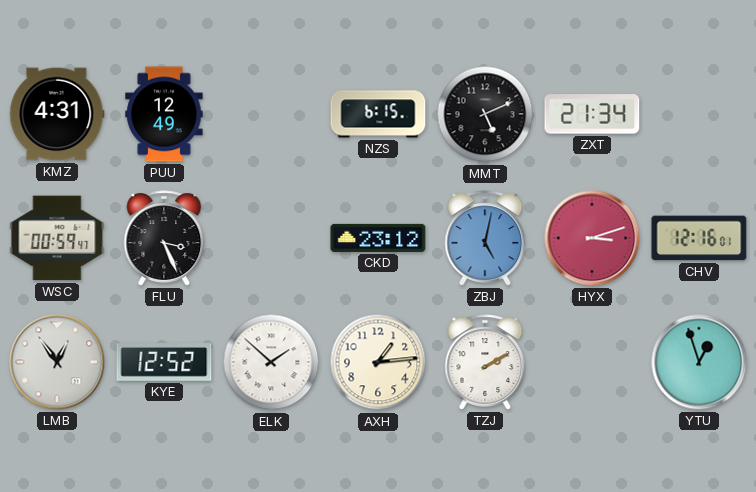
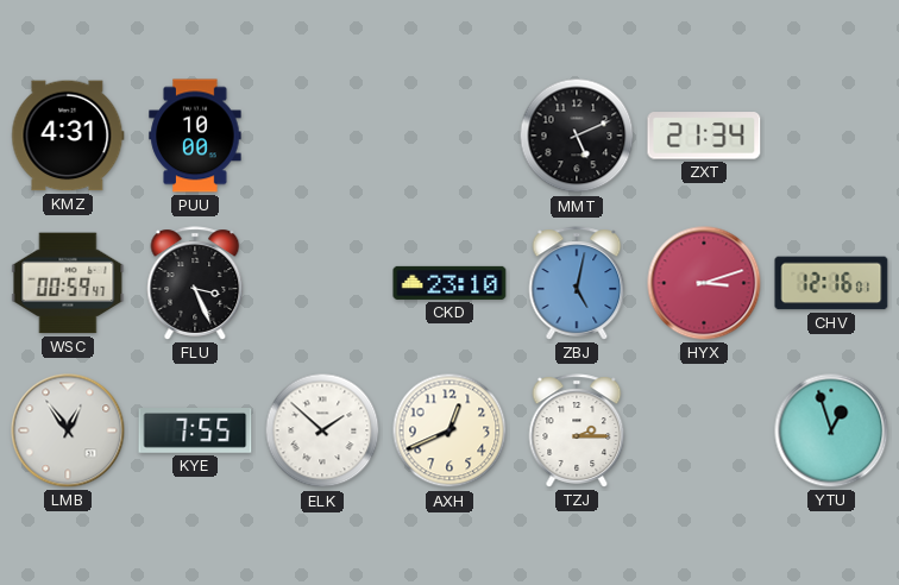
PUU: 12:49 -> 10:00 (195, 136)
NZS: 6:15 -> none (378, 114)
CKD: 23:12 -> 23:10 (449, 283)
KYE: 12:52 -> 7:55 (195, 432)
AXH: 1:14 -> 12:41 (449, 430)
TZJ: 2:10 -> 2:15 (577, 430)
